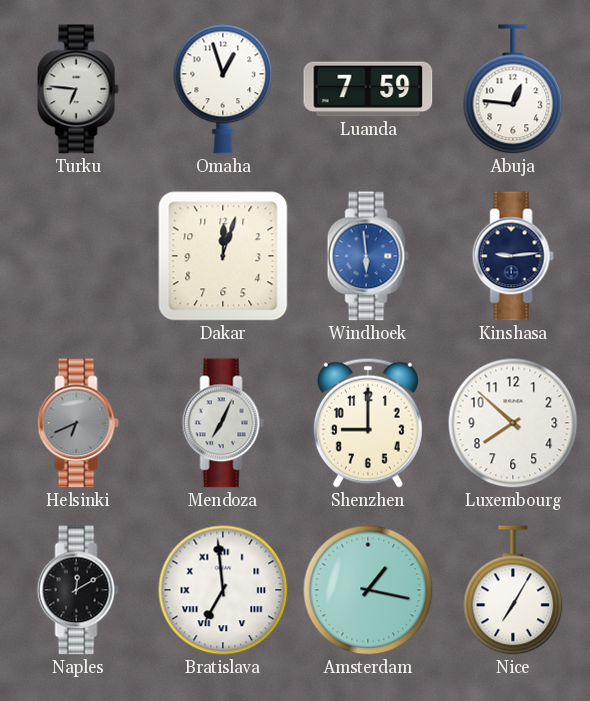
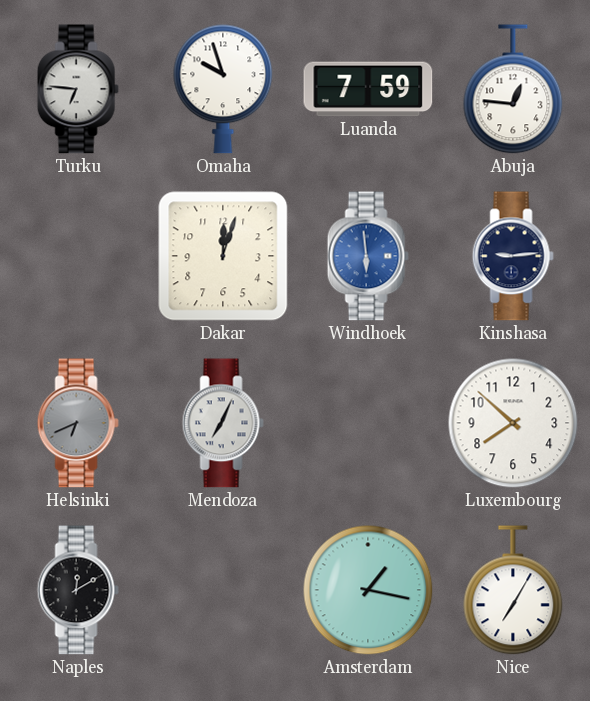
Omaha: 12:57 -> 9:57 (223, 89)
Shenzhen: 9:00 -> none (368, 423)
Bratislava: 6:59 -> none (223, 590)
